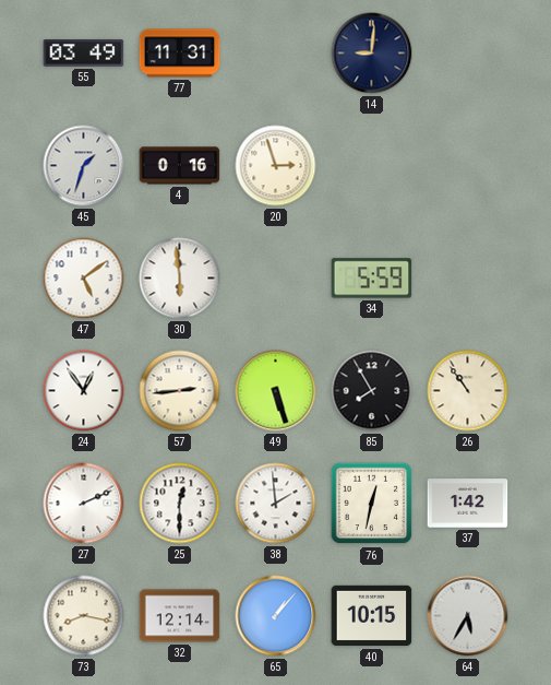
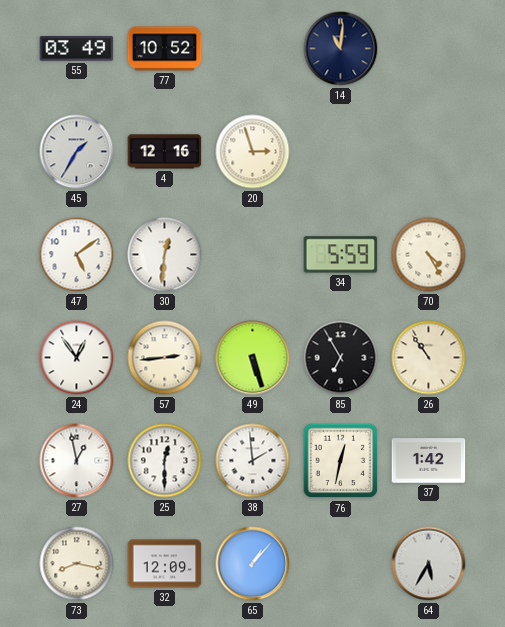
77: 11:31 -> 10:52 (165, 49)
14: 9:01 -> 11:01 (341, 49)
45: 1:33 -> 1:35 (77, 152)
4: 0:16 -> 12:16 (165, 152)
30: 5:59 -> 12:31 (165, 255)
70: none -> 4:25 (429, 255)
85: 7:55 -> 6:55 (341, 358)
27: 2:11 -> 12:58 (77, 461)
32: 12:14 -> 12:09 (165, 564)
40: 10:15 -> none (372, 616)
